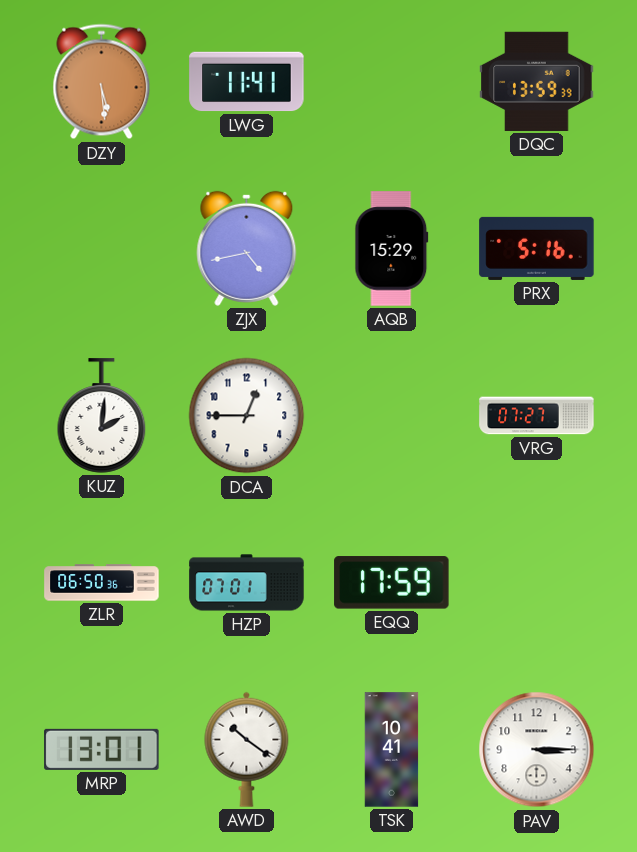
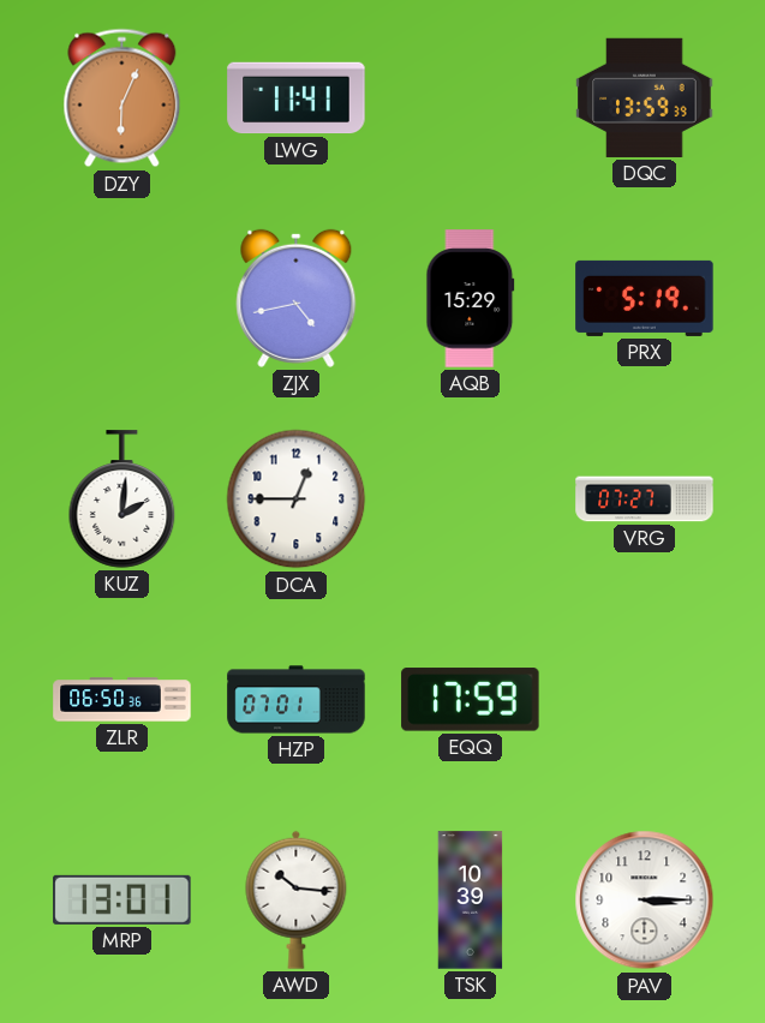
DZY: 5:29 -> 6:04 (122, 98)
PRX: 5:16 -> 5:19 (645, 298)
AWD: 10:21 -> 10:16 (297, 899)
TSK: 10:41 -> 10:39 (471, 901)
